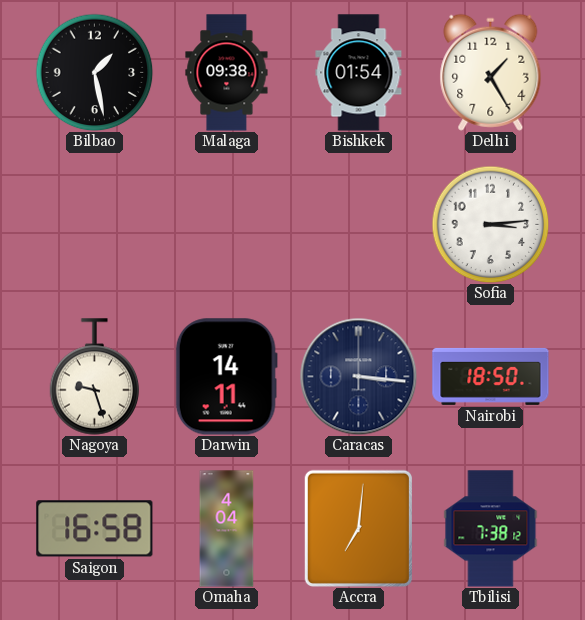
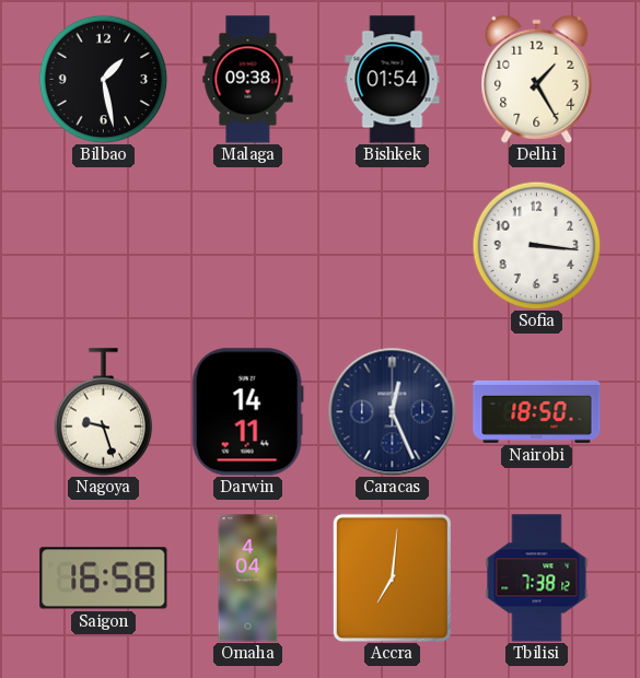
Sofia: 3:14 -> 3:16 (536, 245)
Caracas: 3:16 -> 12:26 (392, 411)
